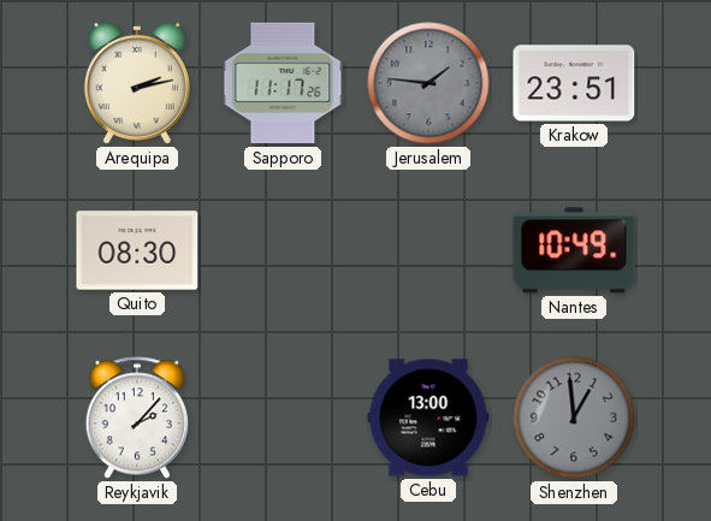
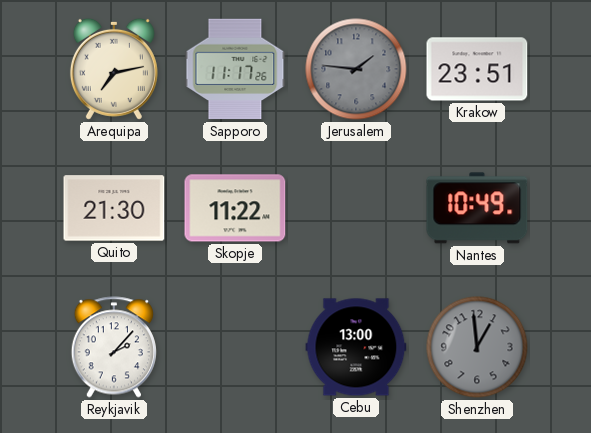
Arequipa: 2:13 -> 7:13 (114, 69)
Quito: 08:30 -> 21:30 (114, 208)
Skopje: none -> 11:22 (235, 208)
